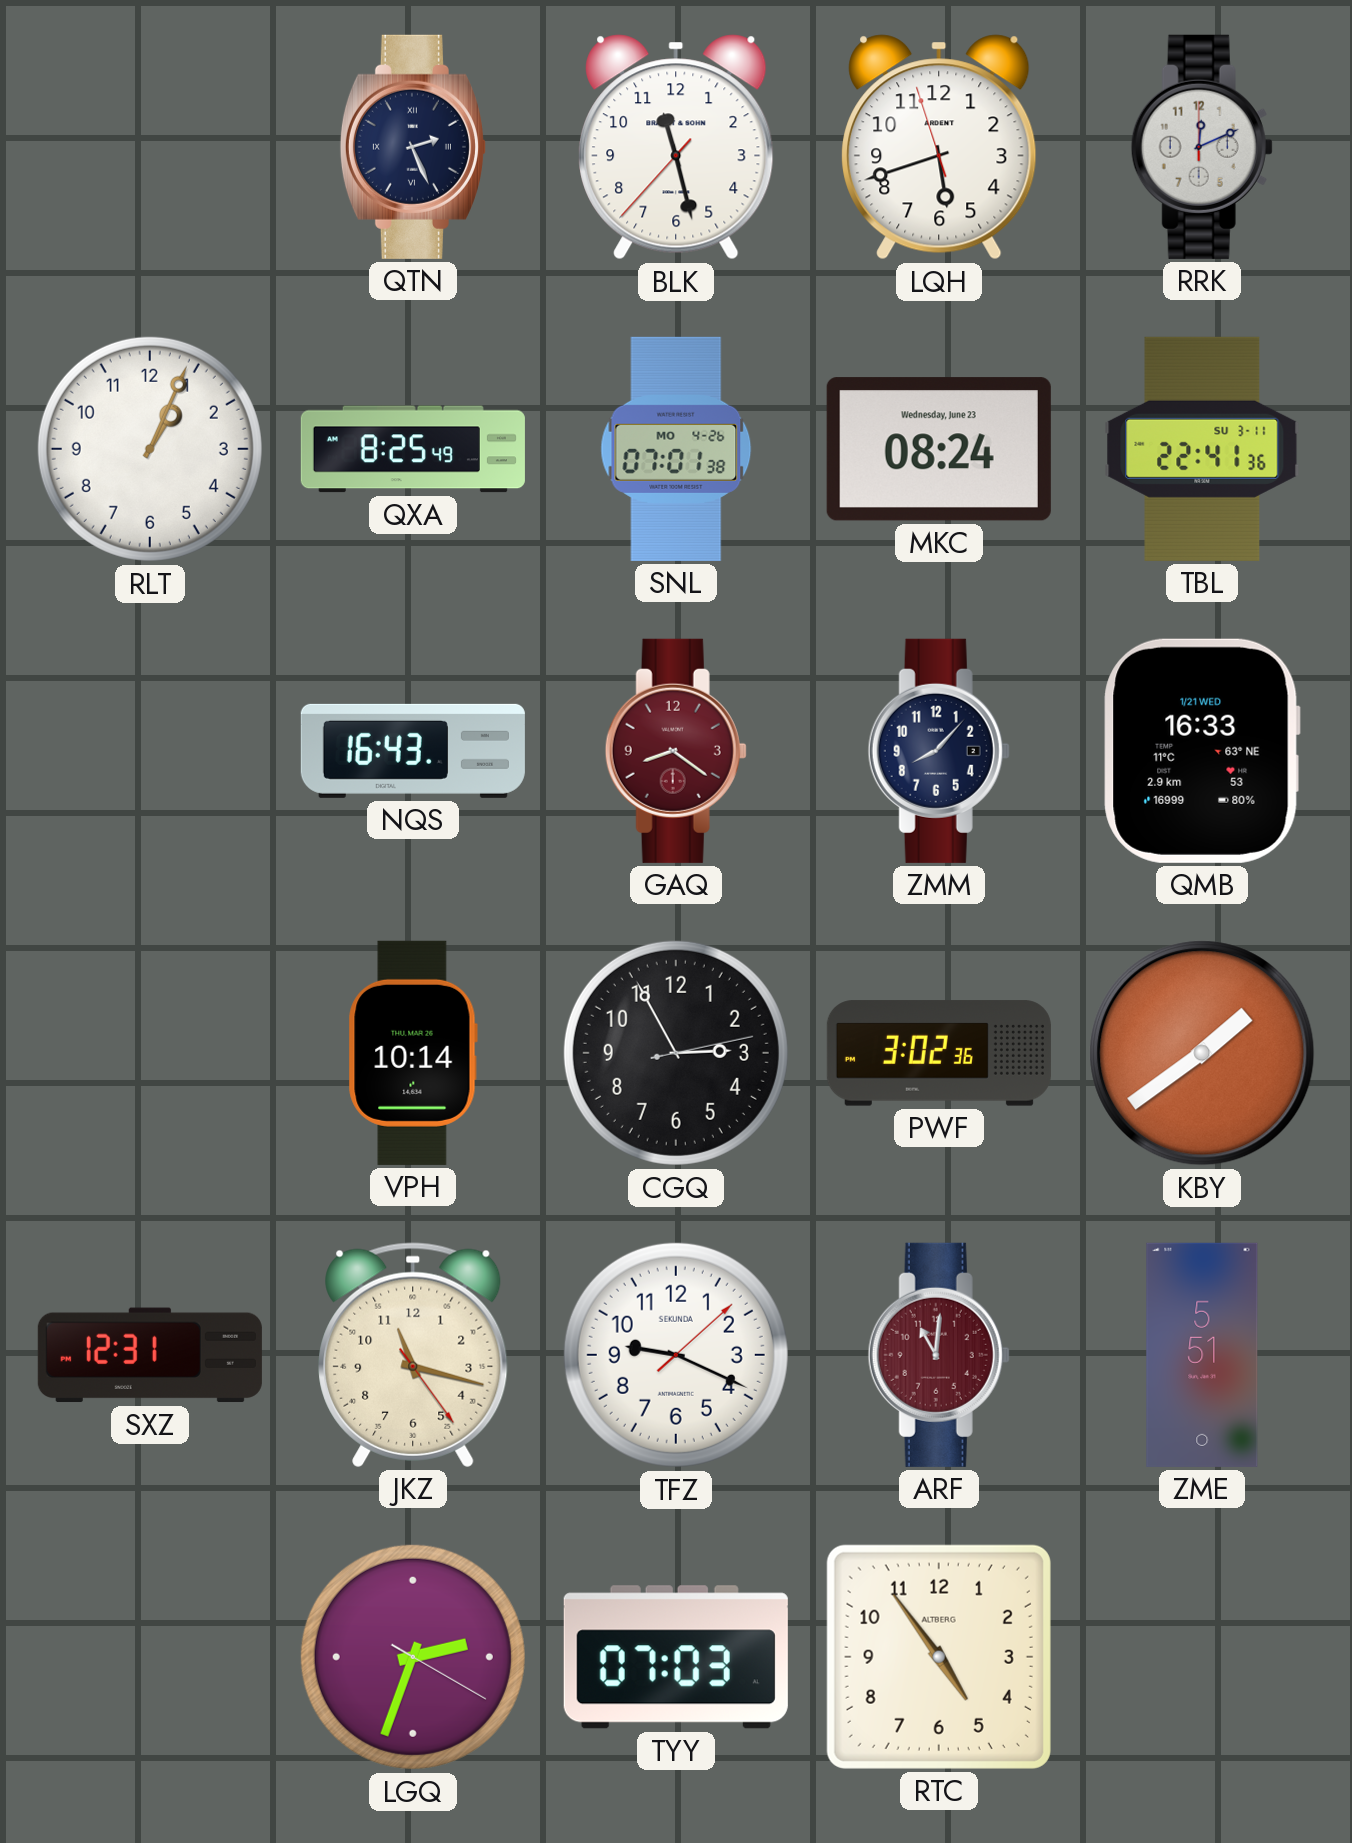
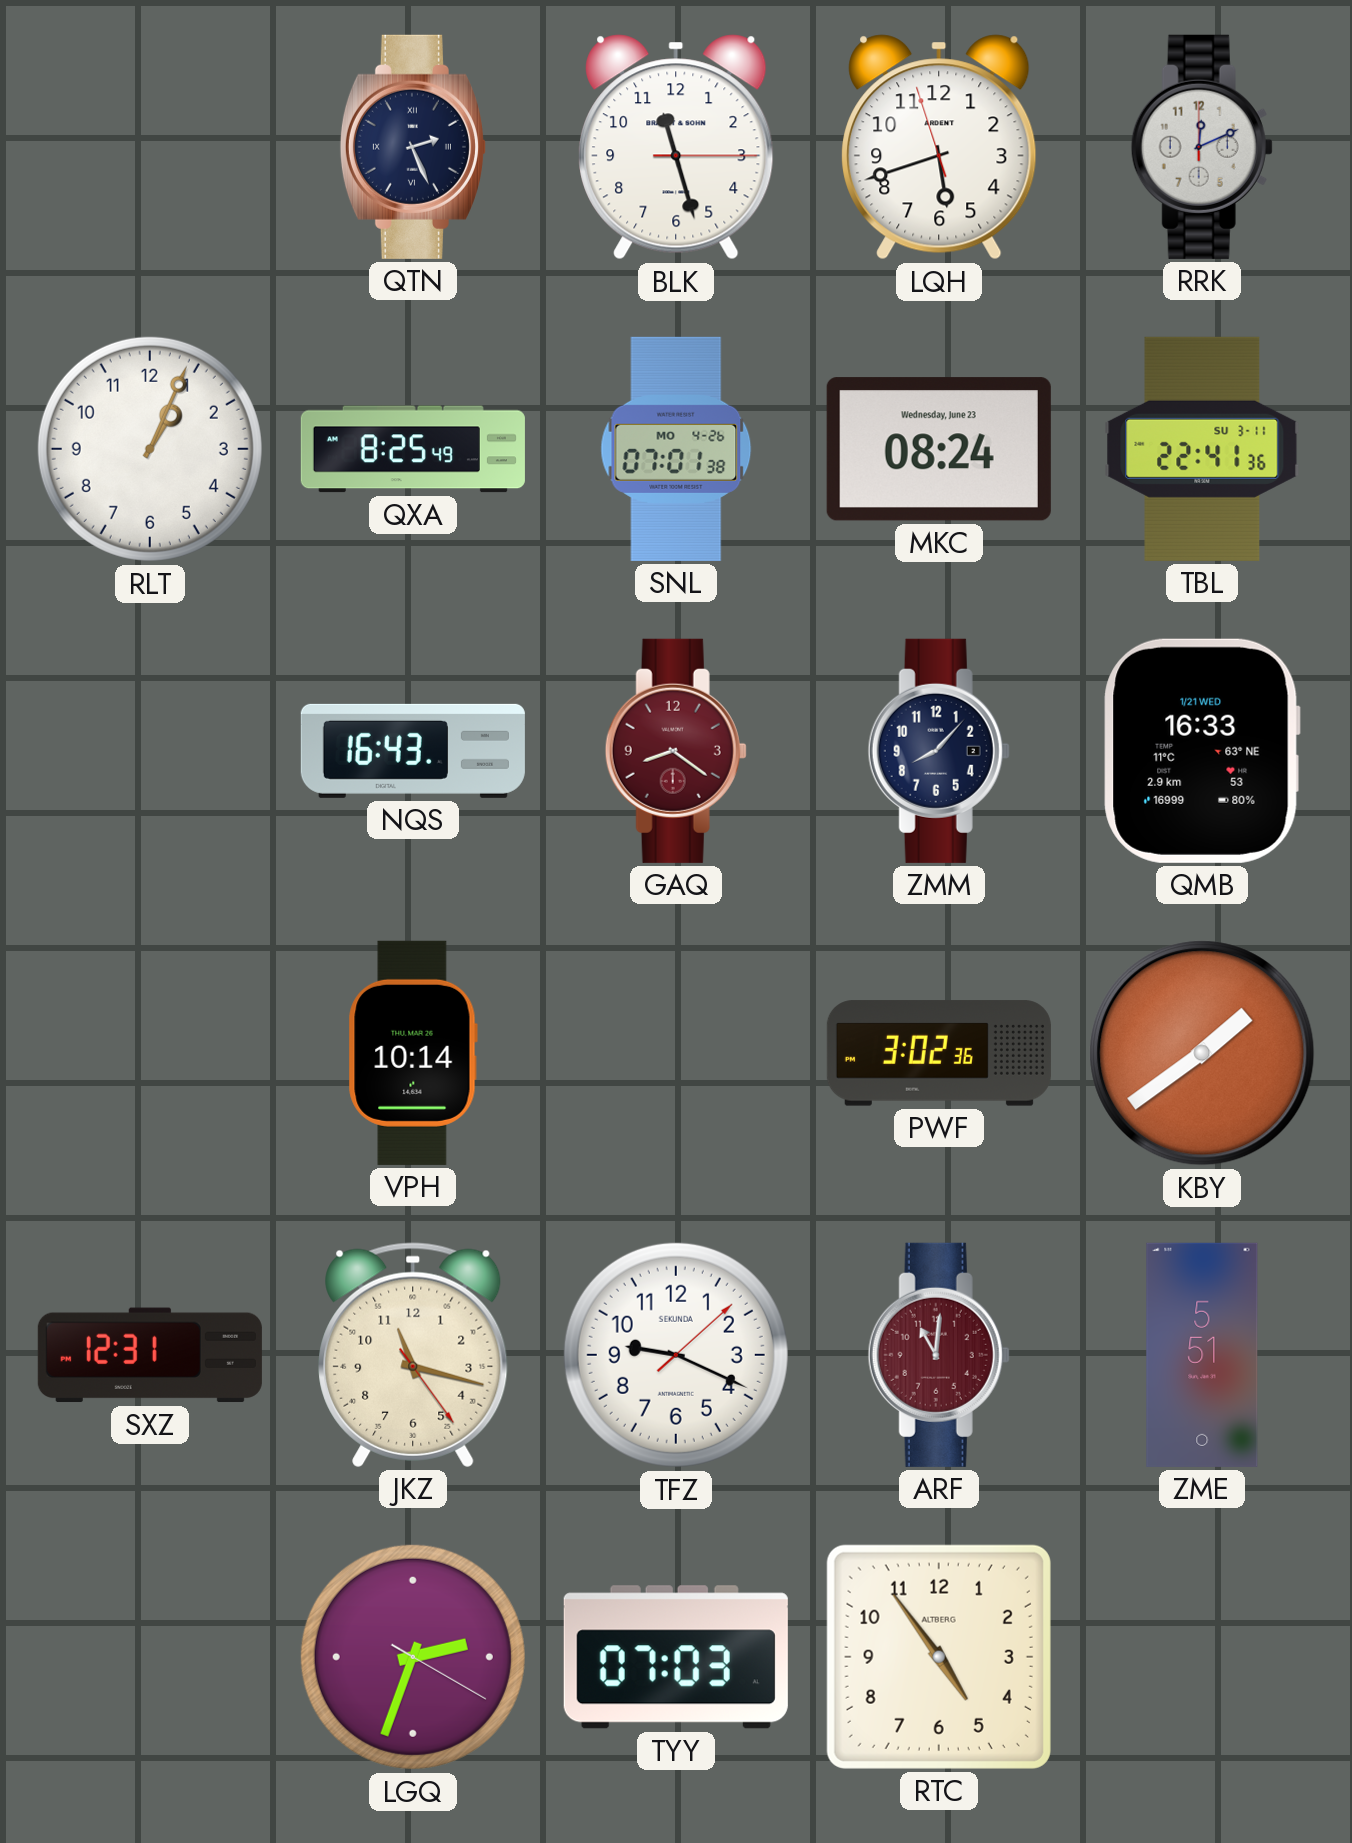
BLK: 11:27:37 -> 11:27:15 (676, 147)
CGQ: 2:55 -> none (676, 1053)
